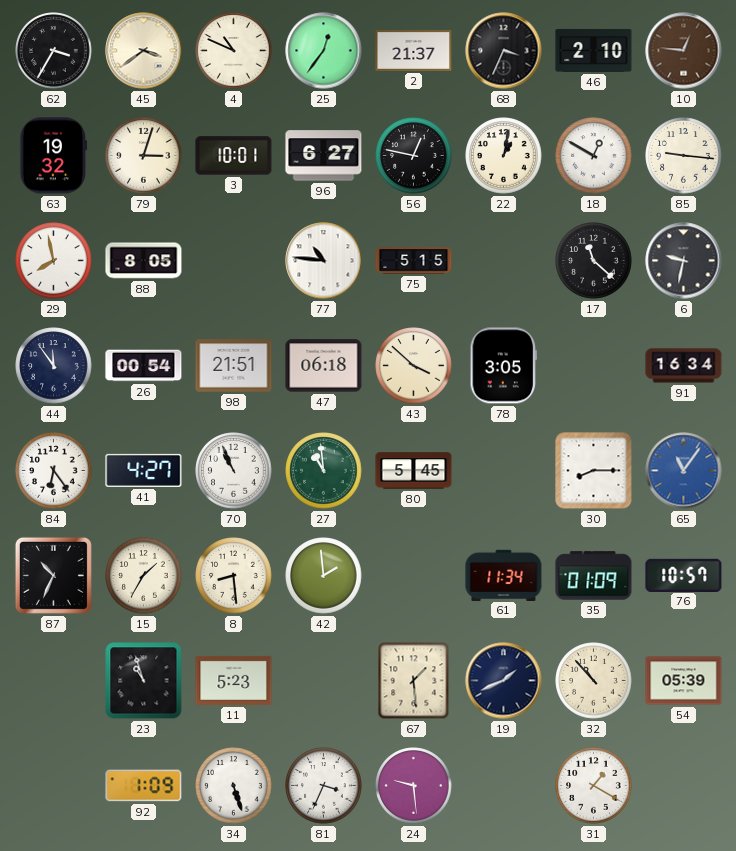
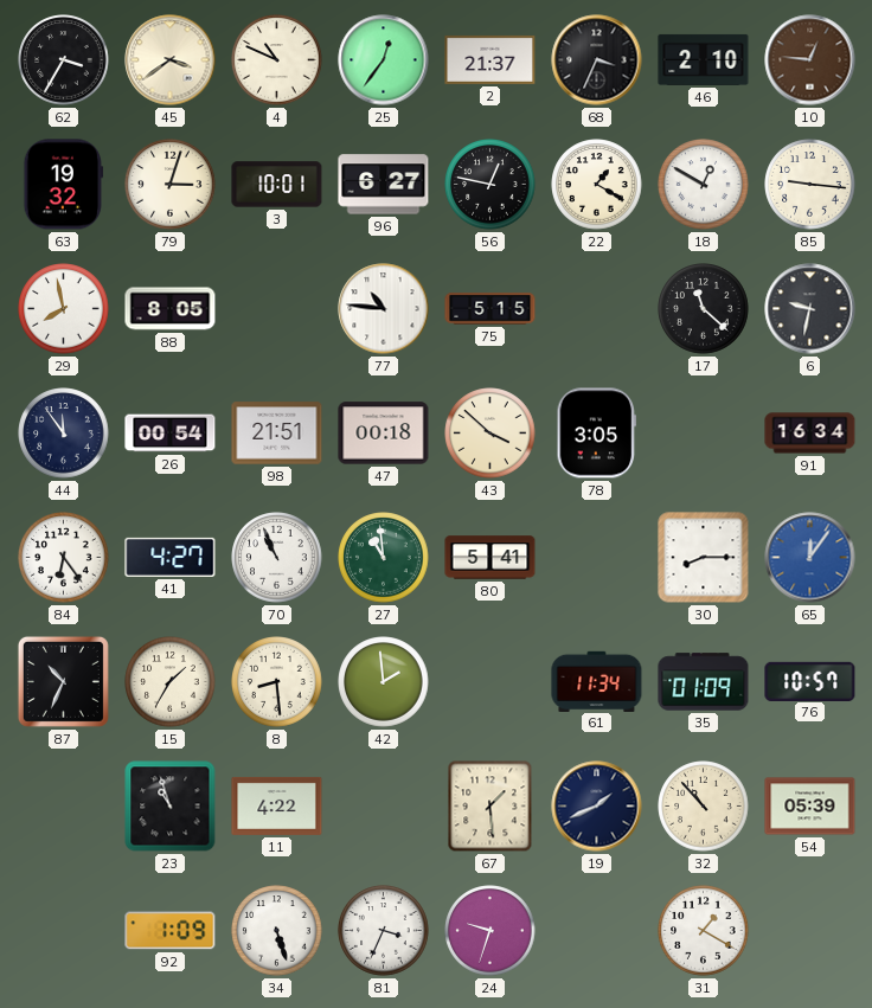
22: 1:02 -> 1:20 (597, 185)
47: 06:18 -> 00:18 (384, 434)
80: 5:45 -> 5:41 (490, 558)
65: 11:06 -> 12:06 (810, 558)
11: 5:23 -> 4:22 (277, 805)
24: 9:29 -> 9:33 (490, 931)
